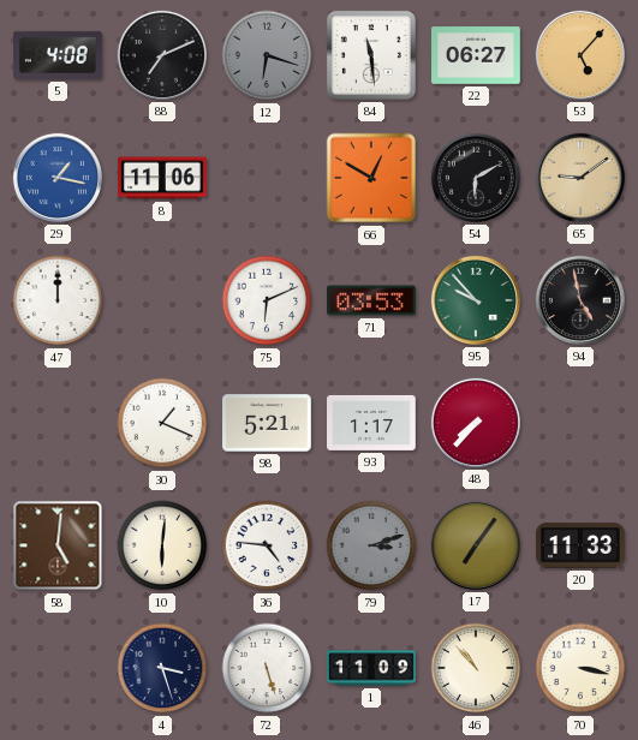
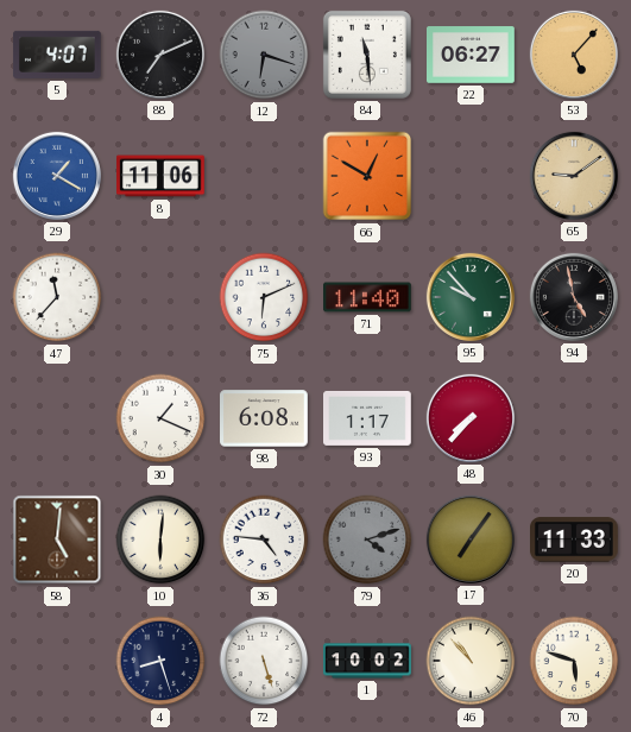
5: 4:08 -> 4:07 (58, 55)
29: 1:17 -> 1:20 (57, 176)
54: 6:10 -> none (476, 178)
47: 12:00 -> 11:37 (57, 297)
71: 03:53 -> 11:40 (368, 297)
98: 5:21 -> 6:08 (265, 418)
79: 3:12 -> 4:12 (367, 539)
4: 3:27 -> 8:27 (160, 661)
1: 11:09 -> 10:02 (367, 661)
70: 3:17 -> 5:48 (574, 661)
